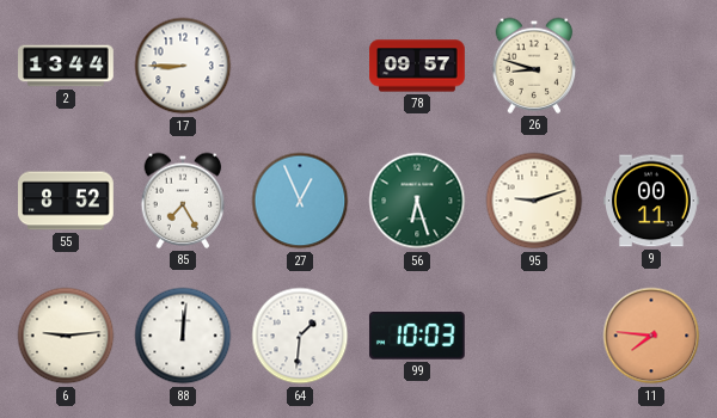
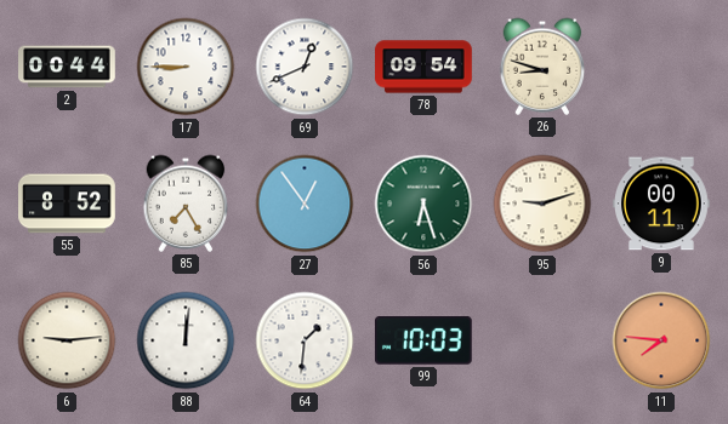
2: 13:44 -> 00:44 (67, 67)
69: none -> 12:41 (305, 67)
78: 09:57 -> 09:54 (423, 67)
27: 12:56 -> 12:54 (305, 204)
